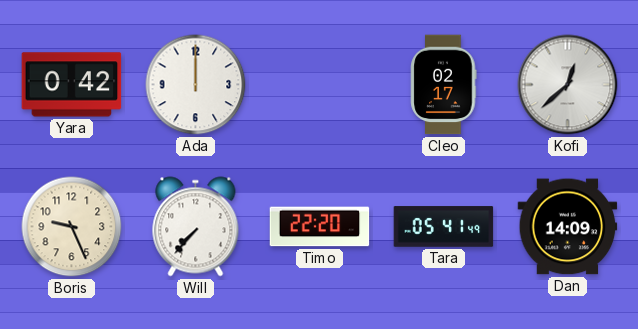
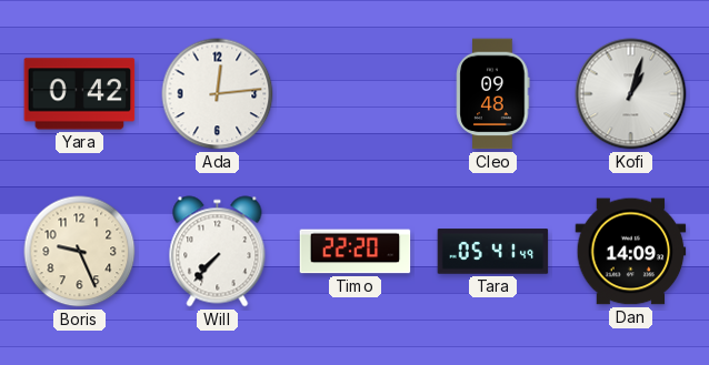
Ada: 12:00 -> 12:14 (218, 94)
Cleo: 02:17 -> 09:48 (493, 94)
Kofi: 12:38 -> 1:03 (631, 94)
